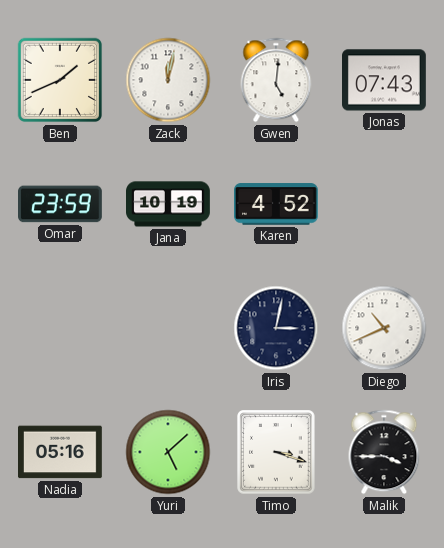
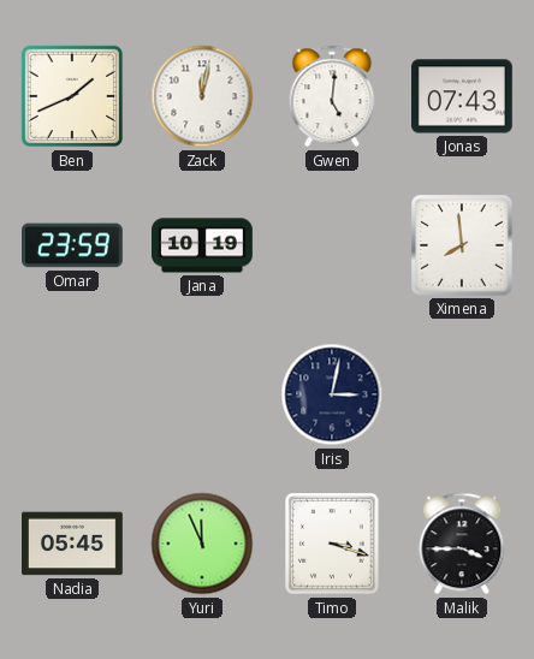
Karen: 4:52 -> none (277, 204)
Ximena: none -> 7:59 (462, 245)
Diego: 10:41 -> none (384, 328)
Nadia: 05:16 -> 05:45 (73, 544)
Yuri: 5:08 -> 11:56 (202, 544)
